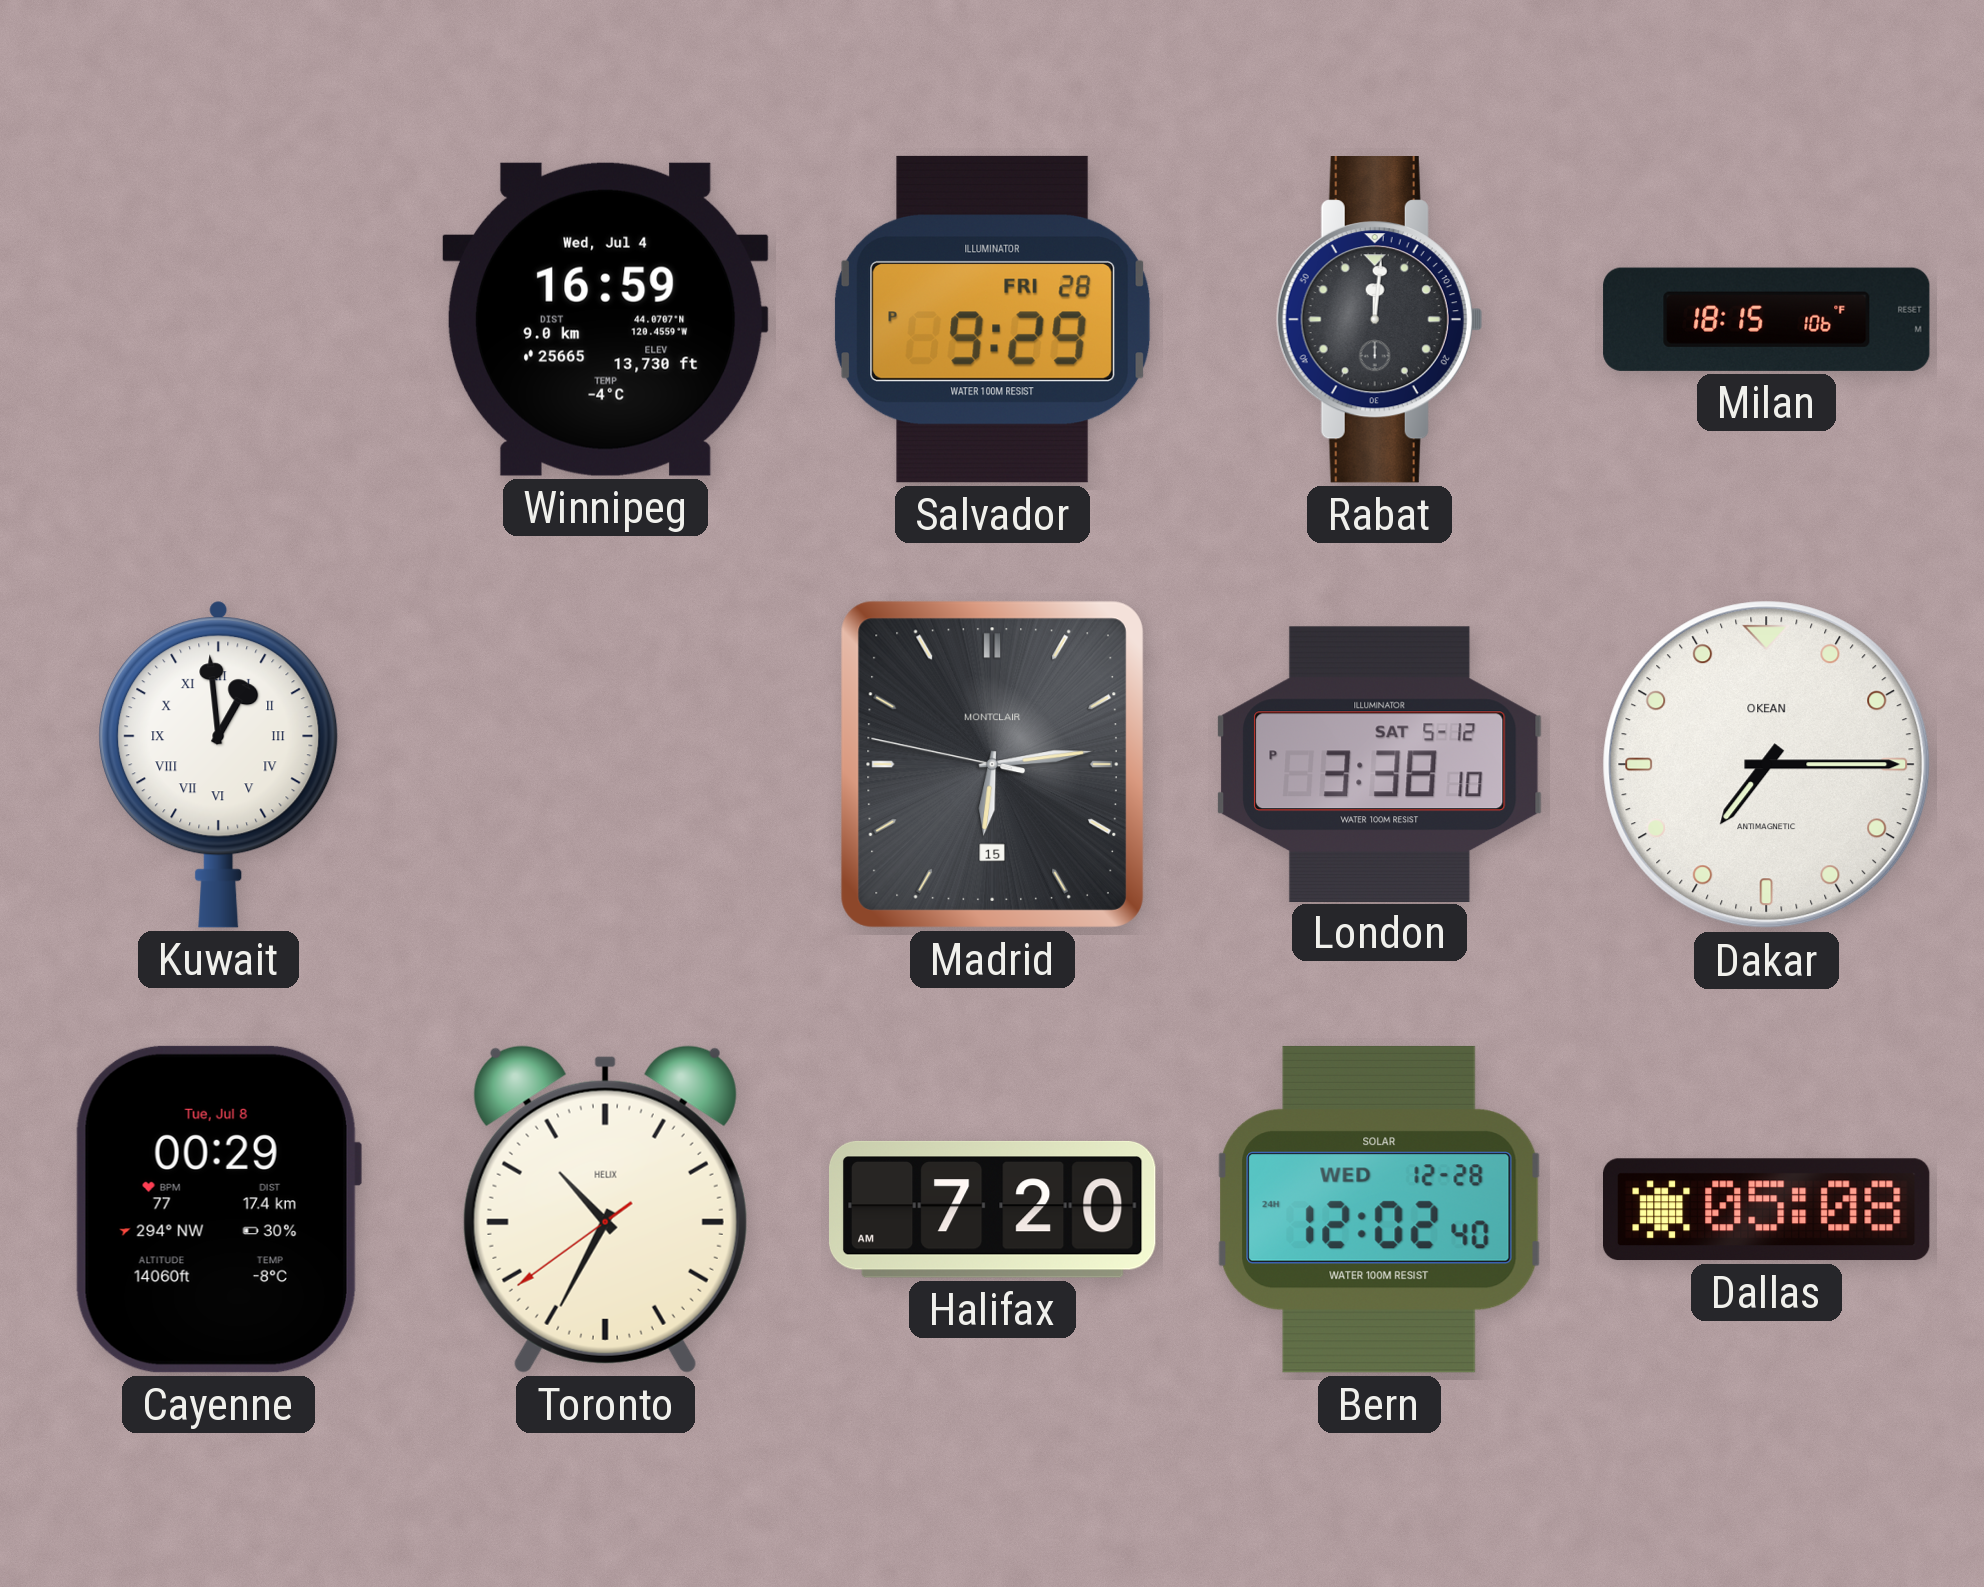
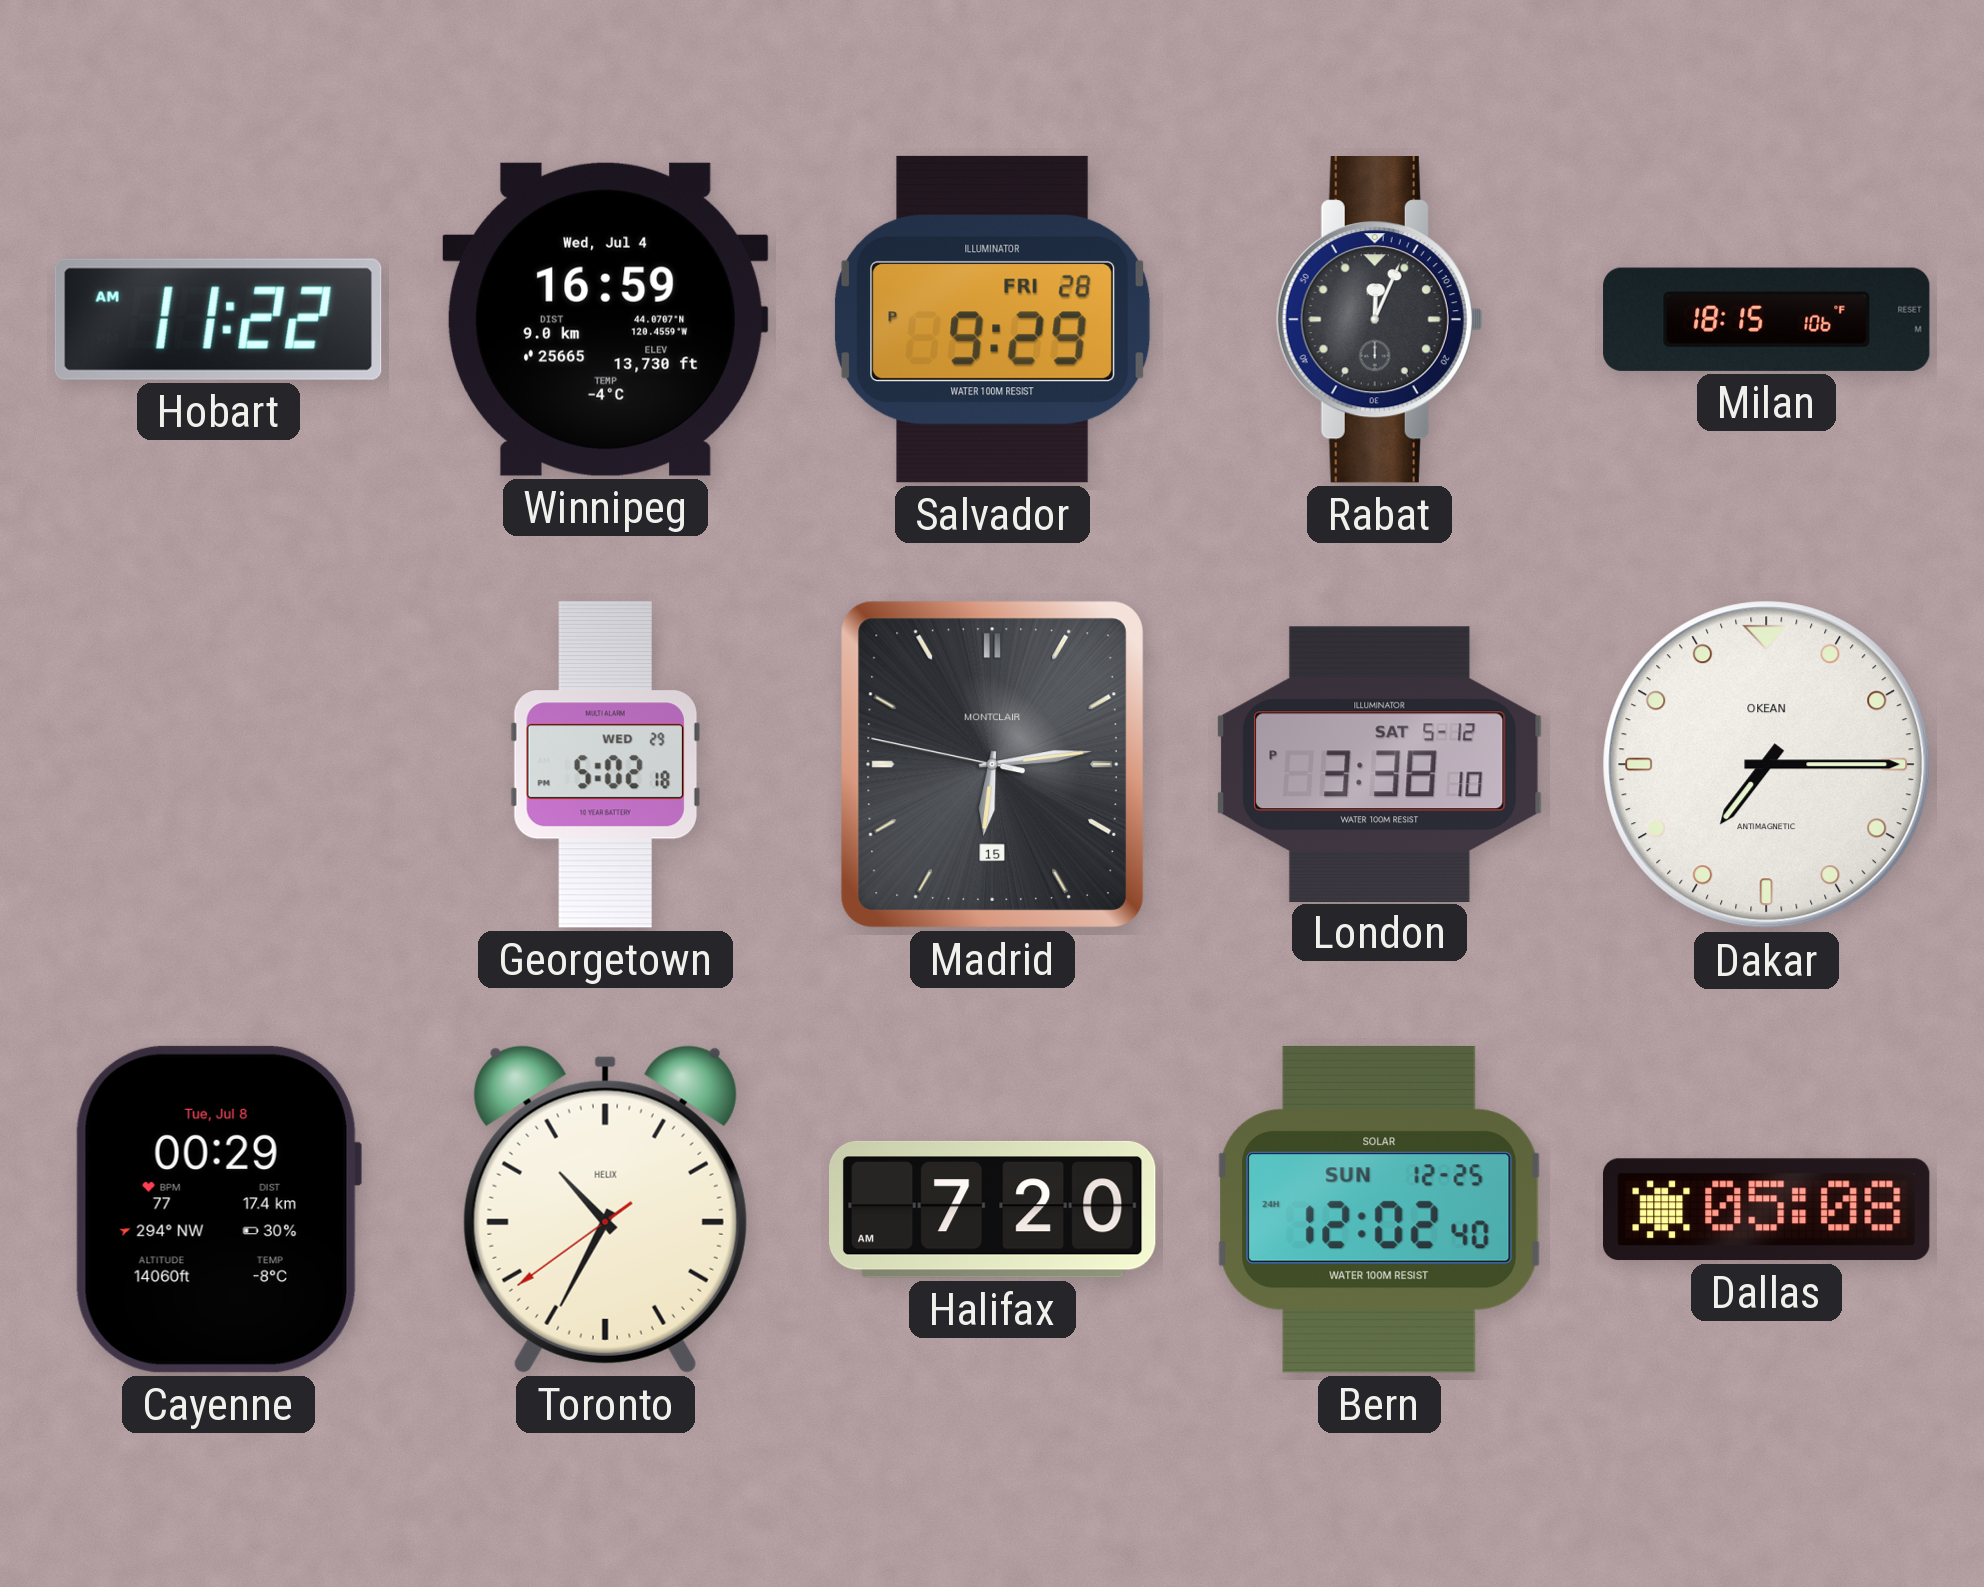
Hobart: none -> 11:22 (218, 319)
Rabat: 12:01 -> 12:04 (1379, 320)
Kuwait: 12:59 -> none (219, 764)
Georgetown: none -> 5:02 (605, 765)
Bern date: WED 12-28 -> SUN 12-25 (1380, 1209)
